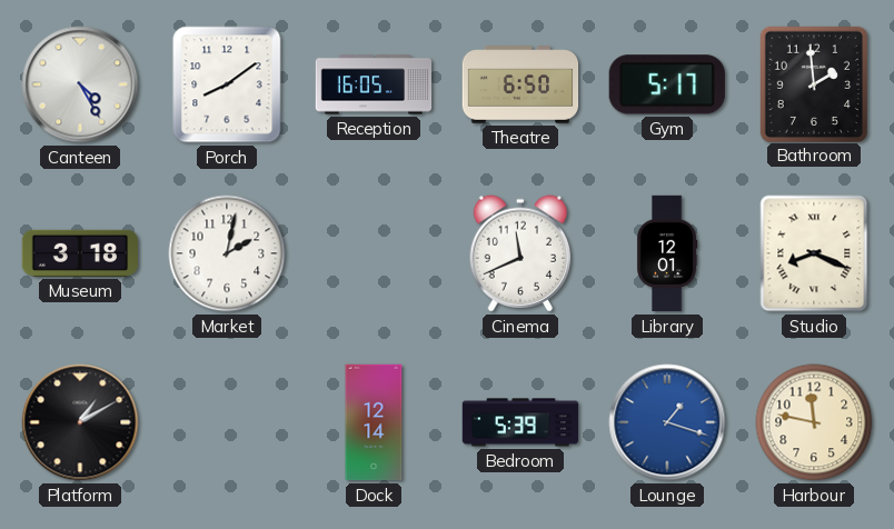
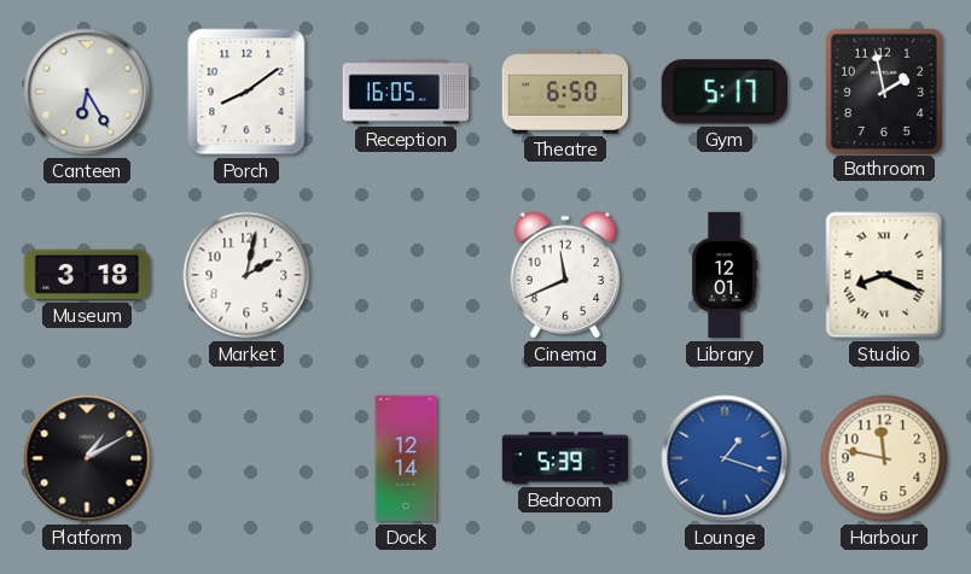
Canteen: 4:25 -> 6:25 (87, 92)
Bathroom: 1:59 -> 1:58 (883, 90)
